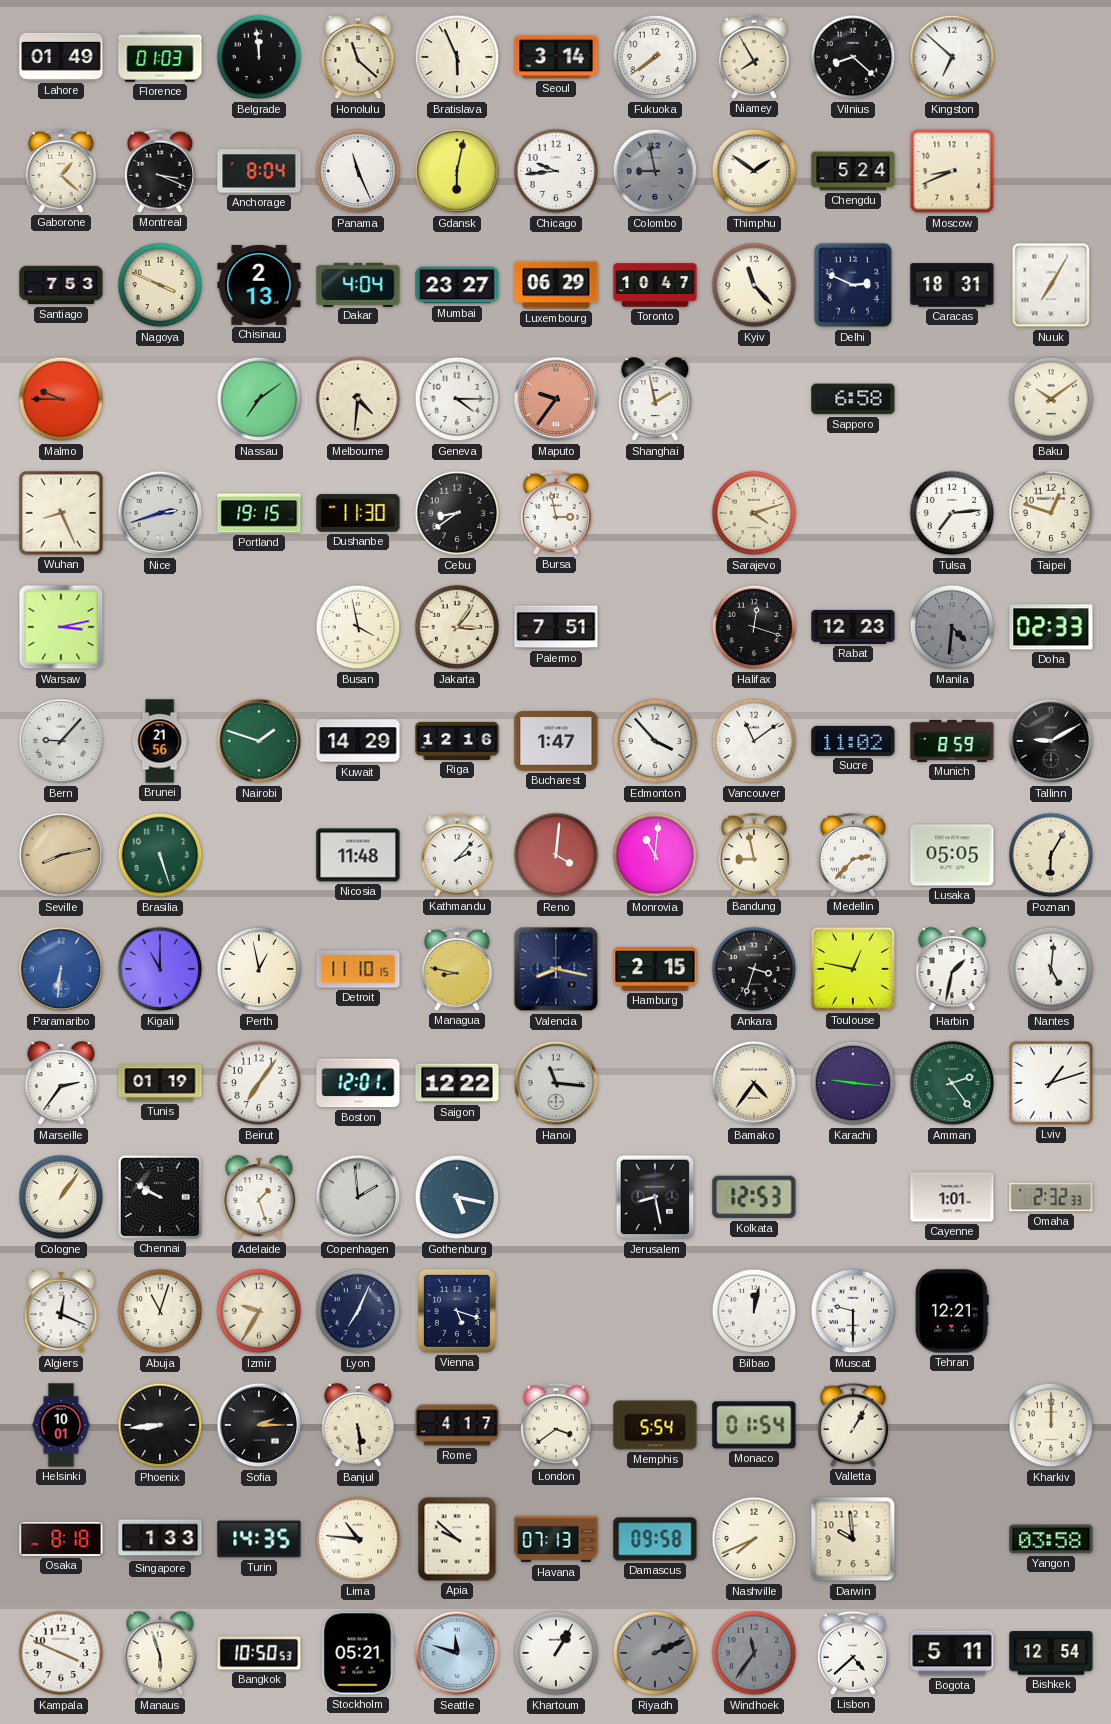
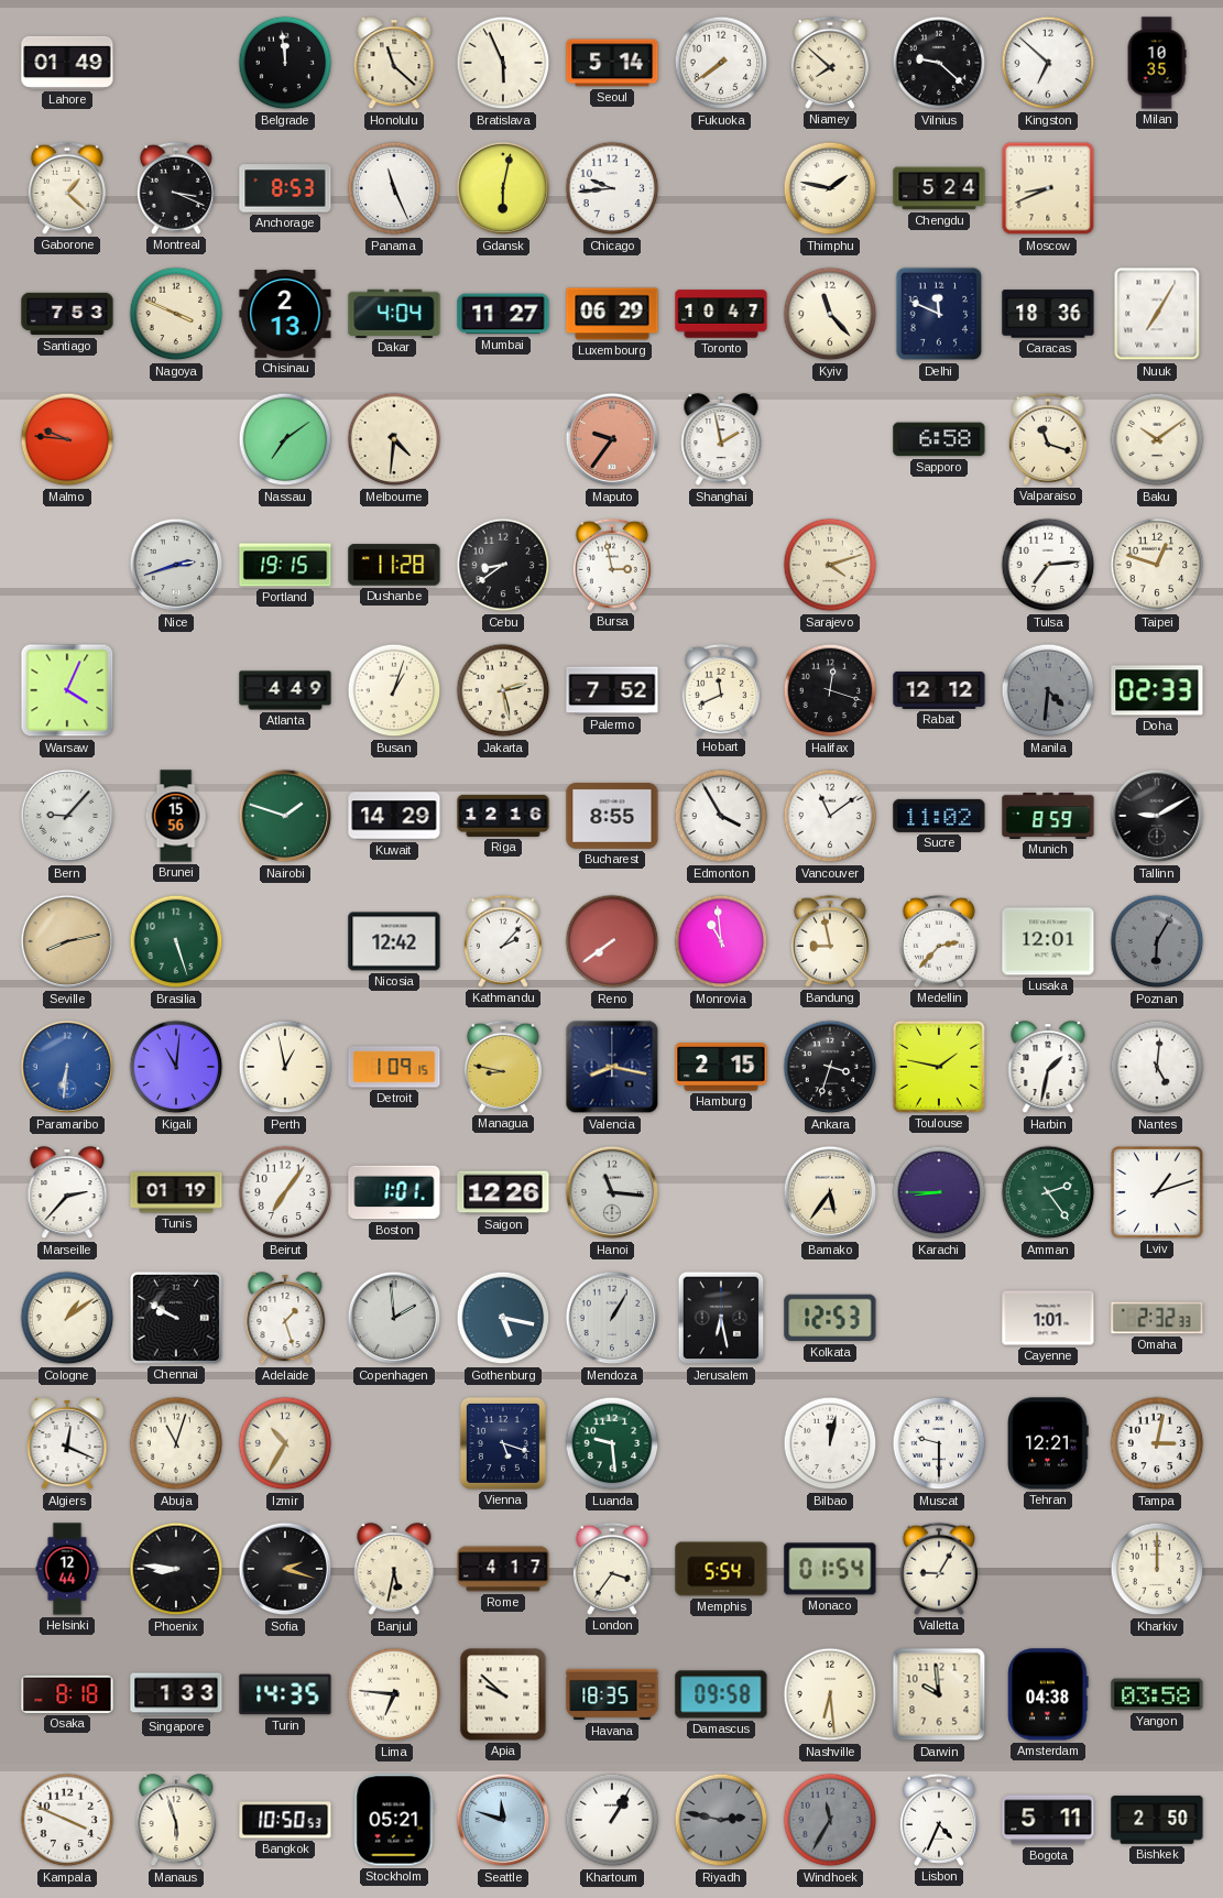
Florence: 01:03 -> none (160, 57)
Seoul: 3:14 -> 5:14 (612, 63)
Niamey: 7:55 -> 7:52 (830, 63)
Vilnius: 8:22 -> 9:22 (939, 63)
Milan: none -> 10:35 (1157, 63)
Anchorage: 8:04 -> 8:53 (285, 188)
Colombo: 8:58 -> none (655, 171)
Thimphu: 1:51 -> 1:47 (830, 188)
Mumbai: 23:27 -> 11:27 (503, 314)
Delhi: 2:49 -> 11:49 (939, 314)
Caracas: 18:31 -> 18:36 (1048, 314)
Malmo: 9:45 -> 9:46 (67, 439)
Geneva: 4:15 -> none (457, 399)
Valparaiso: none -> 11:18 (1048, 439)
Wuhan: 8:26 -> none (61, 513)
Dushanbe: 11:30 -> 11:28 (394, 565)
Warsaw: 3:13 -> 4:04 (67, 690)
Atlanta: none -> 4:49 (285, 690)
Busan: 3:58 -> 1:03 (394, 690)
Jakarta: 3:06 -> 2:28 (503, 690)
Palermo: 7:51 -> 7:52 (612, 690)
Hobart: none -> 11:41 (721, 690)
Rabat: 12:23 -> 12:12 (939, 690)
Brunei: 21:56 -> 15:56 (176, 816)
Bucharest: 1:47 -> 8:55 (612, 816)
Edmonton: 3:53 -> 3:55 (721, 816)
Nicosia: 11:48 -> 12:42 (394, 941)
Reno: 4:01 -> 7:39 (612, 941)
Monrovia: 11:01 -> 10:59 (721, 941)
Lusaka: 05:05 -> 12:01 (1048, 941)
Poznan dial: cream -> grey (1157, 941)
Kigali: 11:00 -> 11:01 (176, 1067)
Detroit: 11:10 -> 1:09 (394, 1067)
Toulouse: 12:47 -> 1:47 (939, 1067)
Marseille: 2:36 -> 2:37 (67, 1193)
Boston: 12:01 -> 1:01 (394, 1192)
Saigon: 12:22 -> 12:26 (503, 1192)
Bamako: 4:36 -> 5:36 (830, 1192)
Karachi: 9:16 -> 8:45 (939, 1192)
Cologne: 1:06 -> 1:09 (67, 1318)
Mendoza: none -> 1:05 (612, 1318)
Jerusalem: 8:28 -> 6:28 (721, 1318)
Izmir: 9:35 -> 10:35 (285, 1443)
Lyon: 7:04 -> none (358, 1311)
Luanda: none -> 9:29 (612, 1443)
Tampa: none -> 3:02 (1157, 1443)
Helsinki: 10:01 -> 12:44 (67, 1569)
Phoenix: 8:44 -> 8:46 (176, 1569)
Sofia: 2:15 -> 2:18 (285, 1569)
Banjul: 5:29 -> 5:32 (394, 1570)
London: 3:39 -> 3:36 (612, 1569)
Valletta: 1:05 -> 9:05 (939, 1569)
Lima: 10:46 -> 6:46 (394, 1694)
Havana: 07:13 -> 18:35 (612, 1694)
Nashville: 7:41 -> 6:29 (830, 1694)
Amsterdam: none -> 04:38 (1048, 1694)
Riyadh: 2:11 -> 2:47 (721, 1820)
Windhoek: 11:36 -> 11:35 (830, 1820)
Lisbon: 4:38 -> 4:34 (939, 1820)
Bishkek: 12:54 -> 2:50 (1157, 1820)
